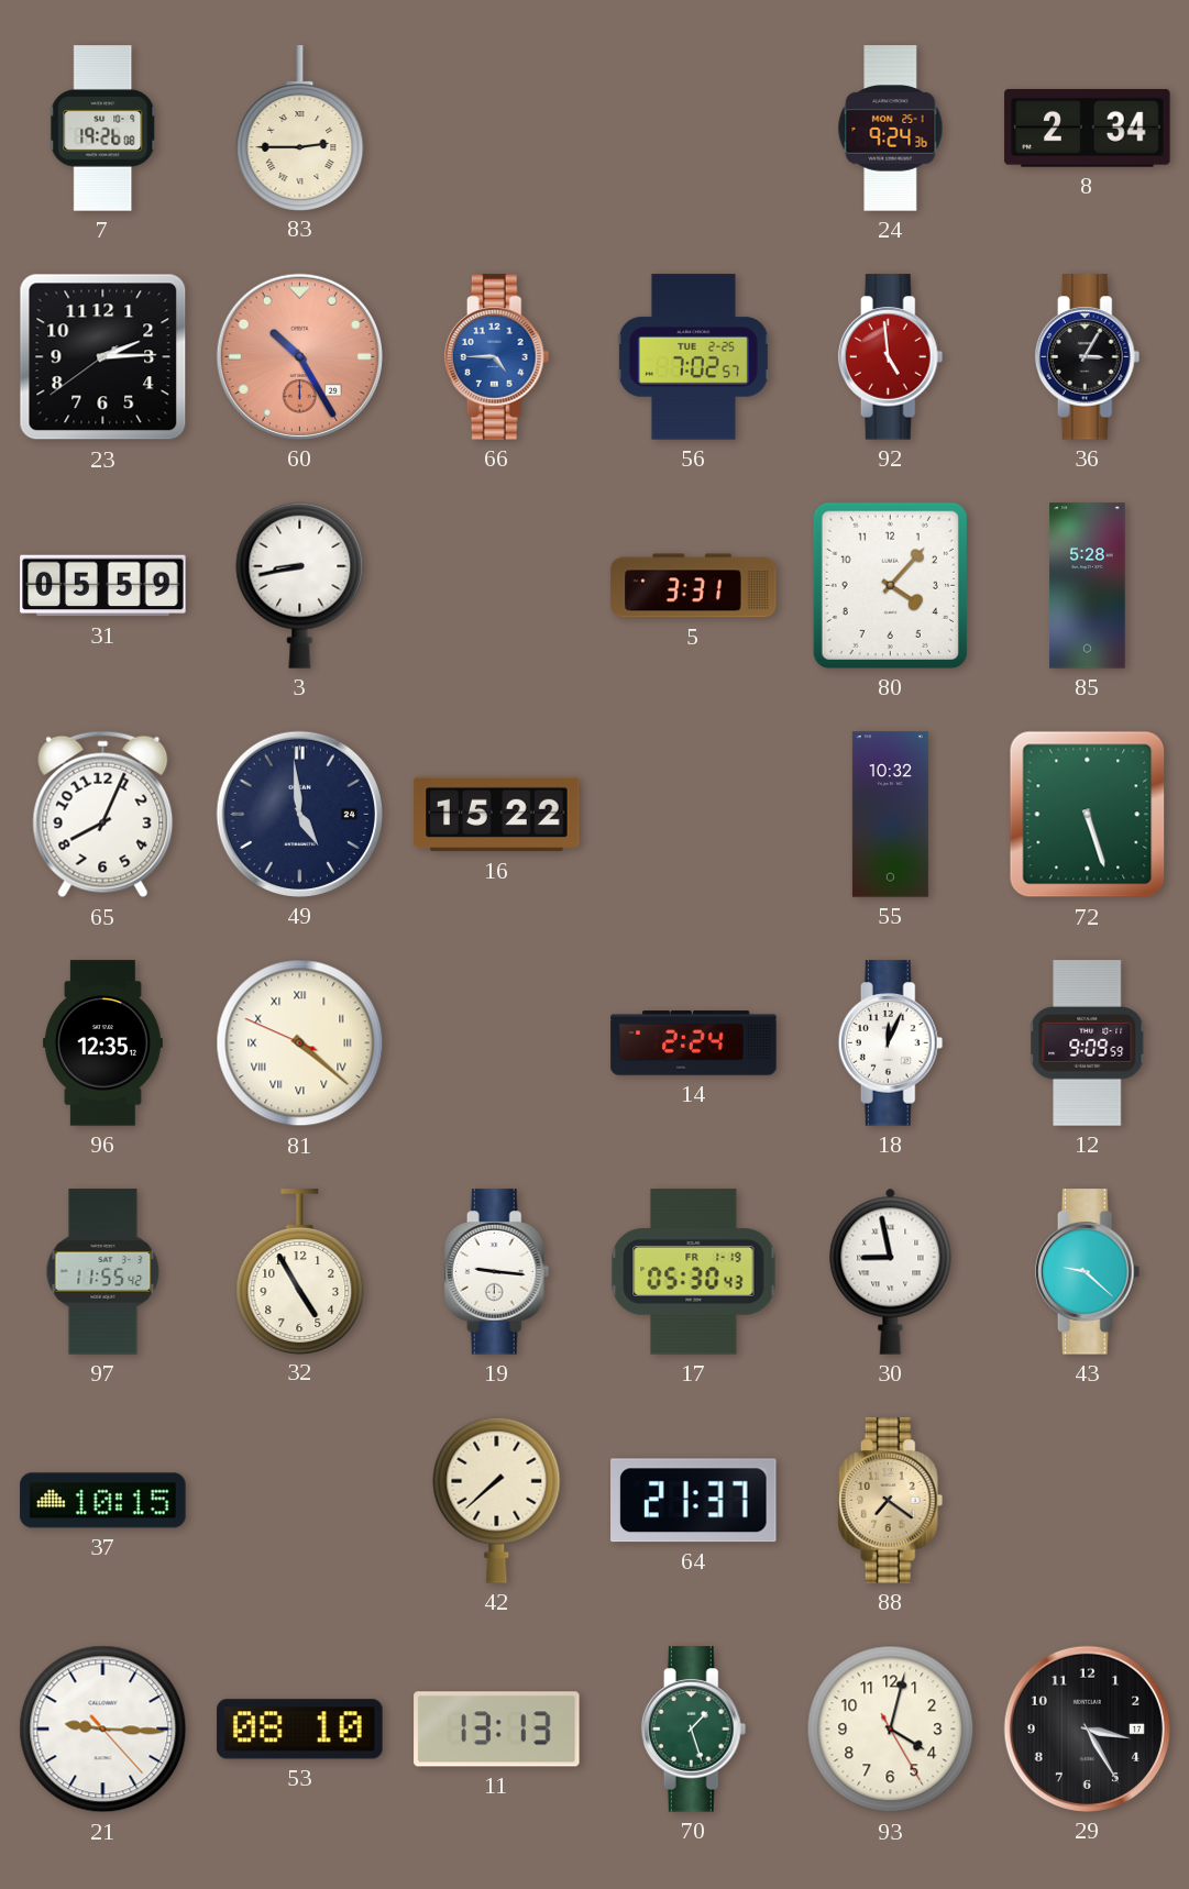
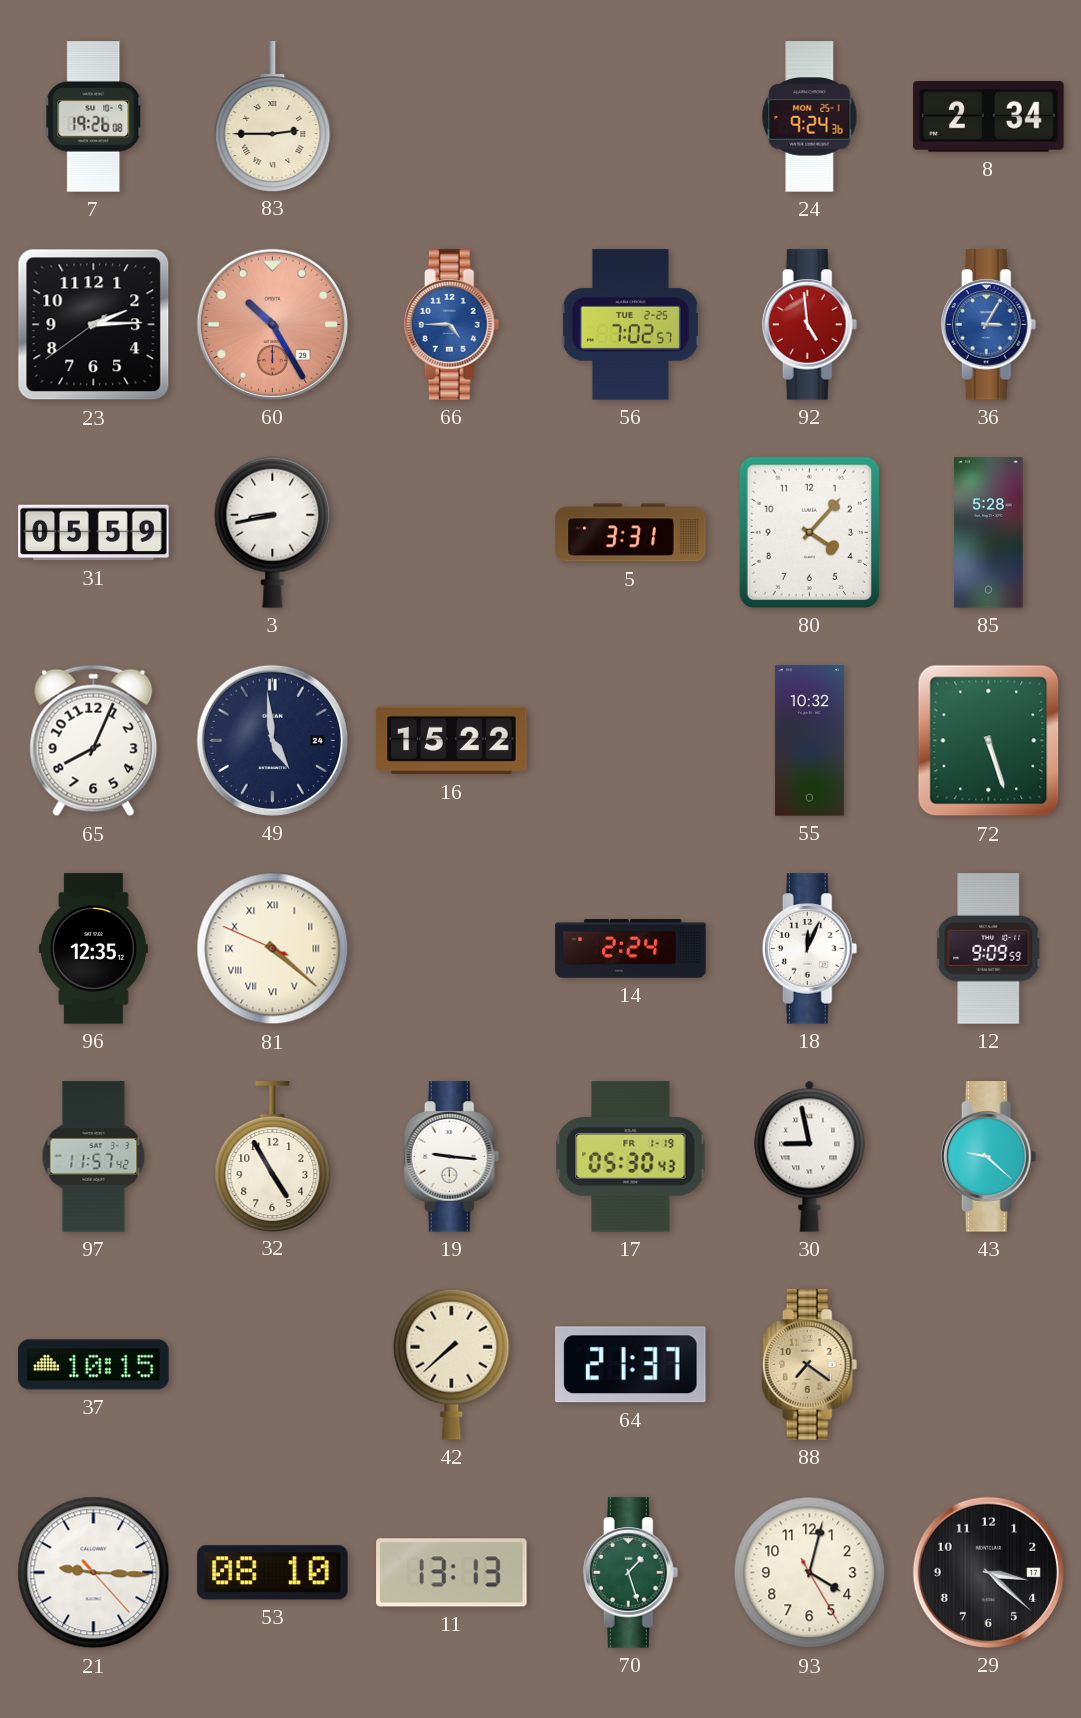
36 dial: black -> blue (989, 325)
97: 11:55 -> 11:57 (94, 1157)
29: 3:25 -> 3:22 (988, 1572)
